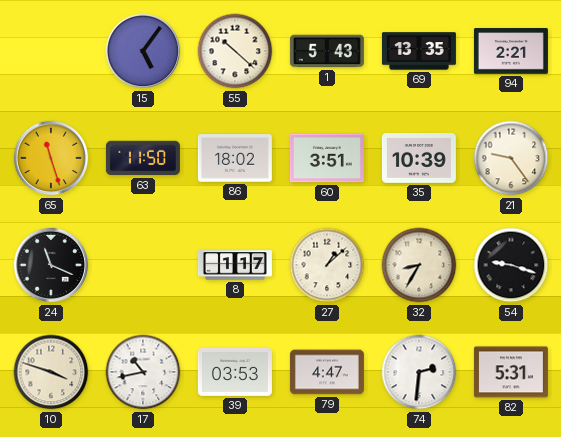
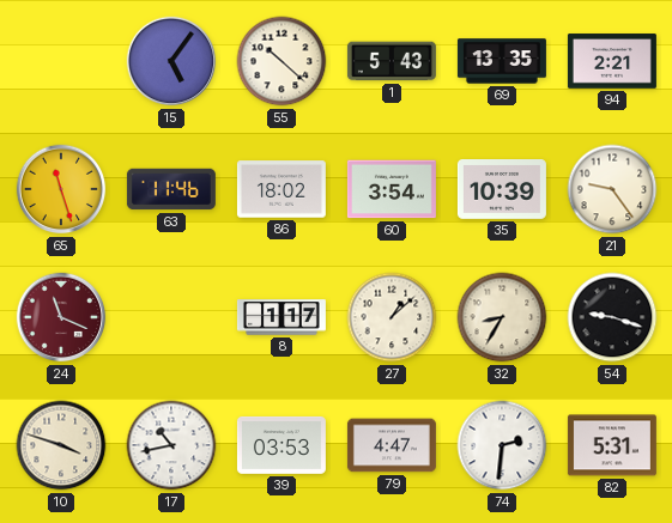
63: 11:50 -> 11:46 (171, 189)
60: 3:51 -> 3:54 (392, 189)
24 dial: black -> burgundy (61, 317)
